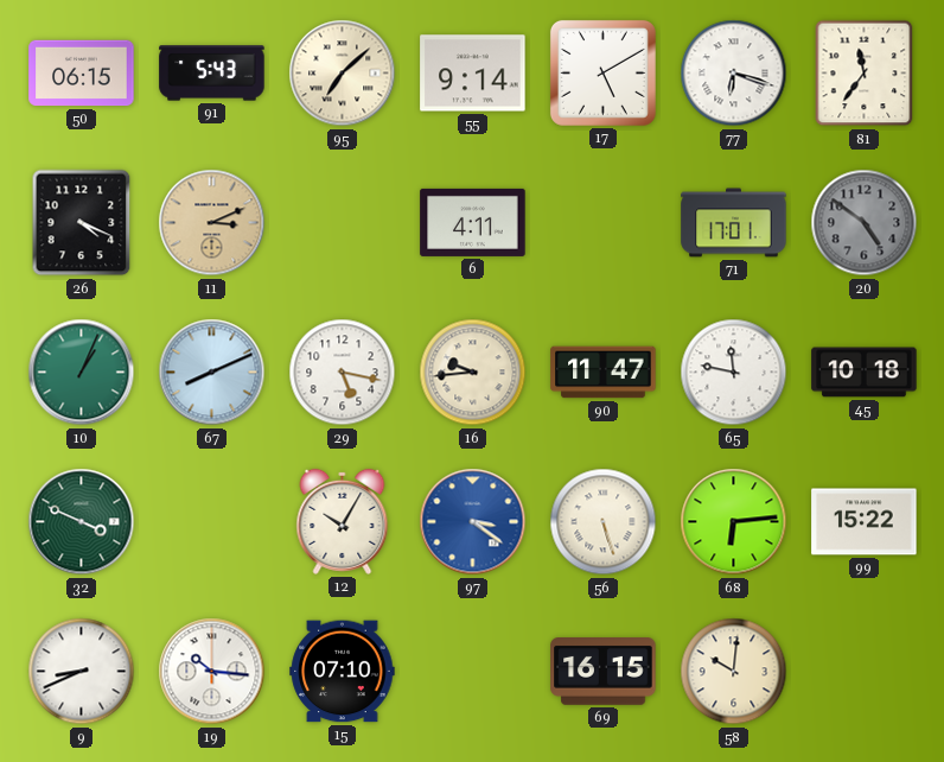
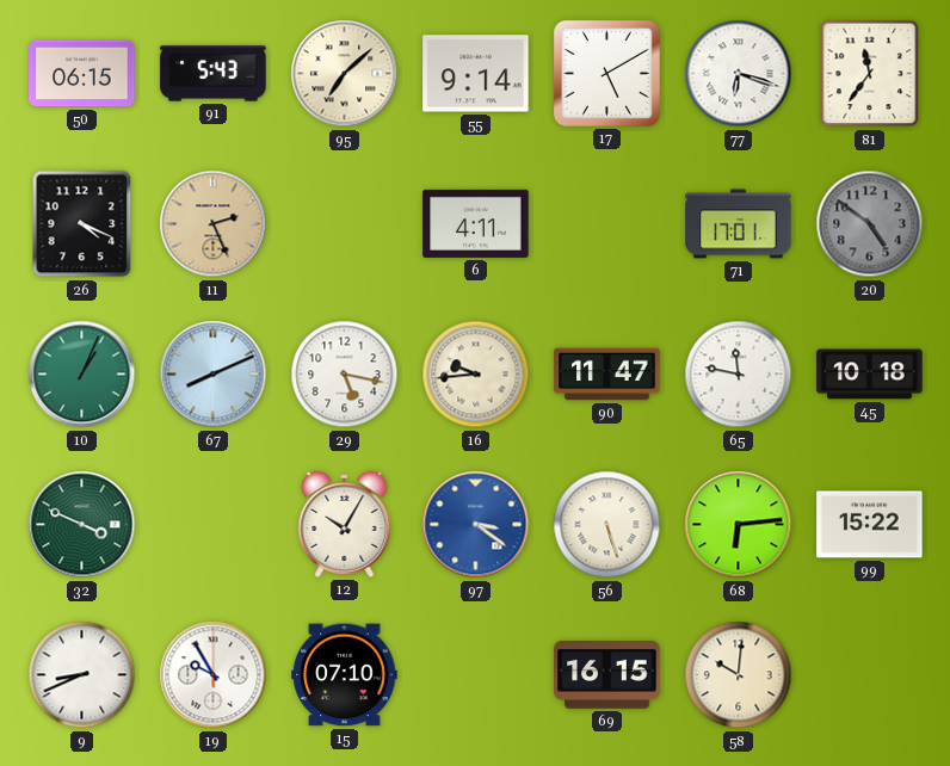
11: 3:11 -> 2:26 (214, 224)
19: 10:16 -> 9:55 (214, 675)
